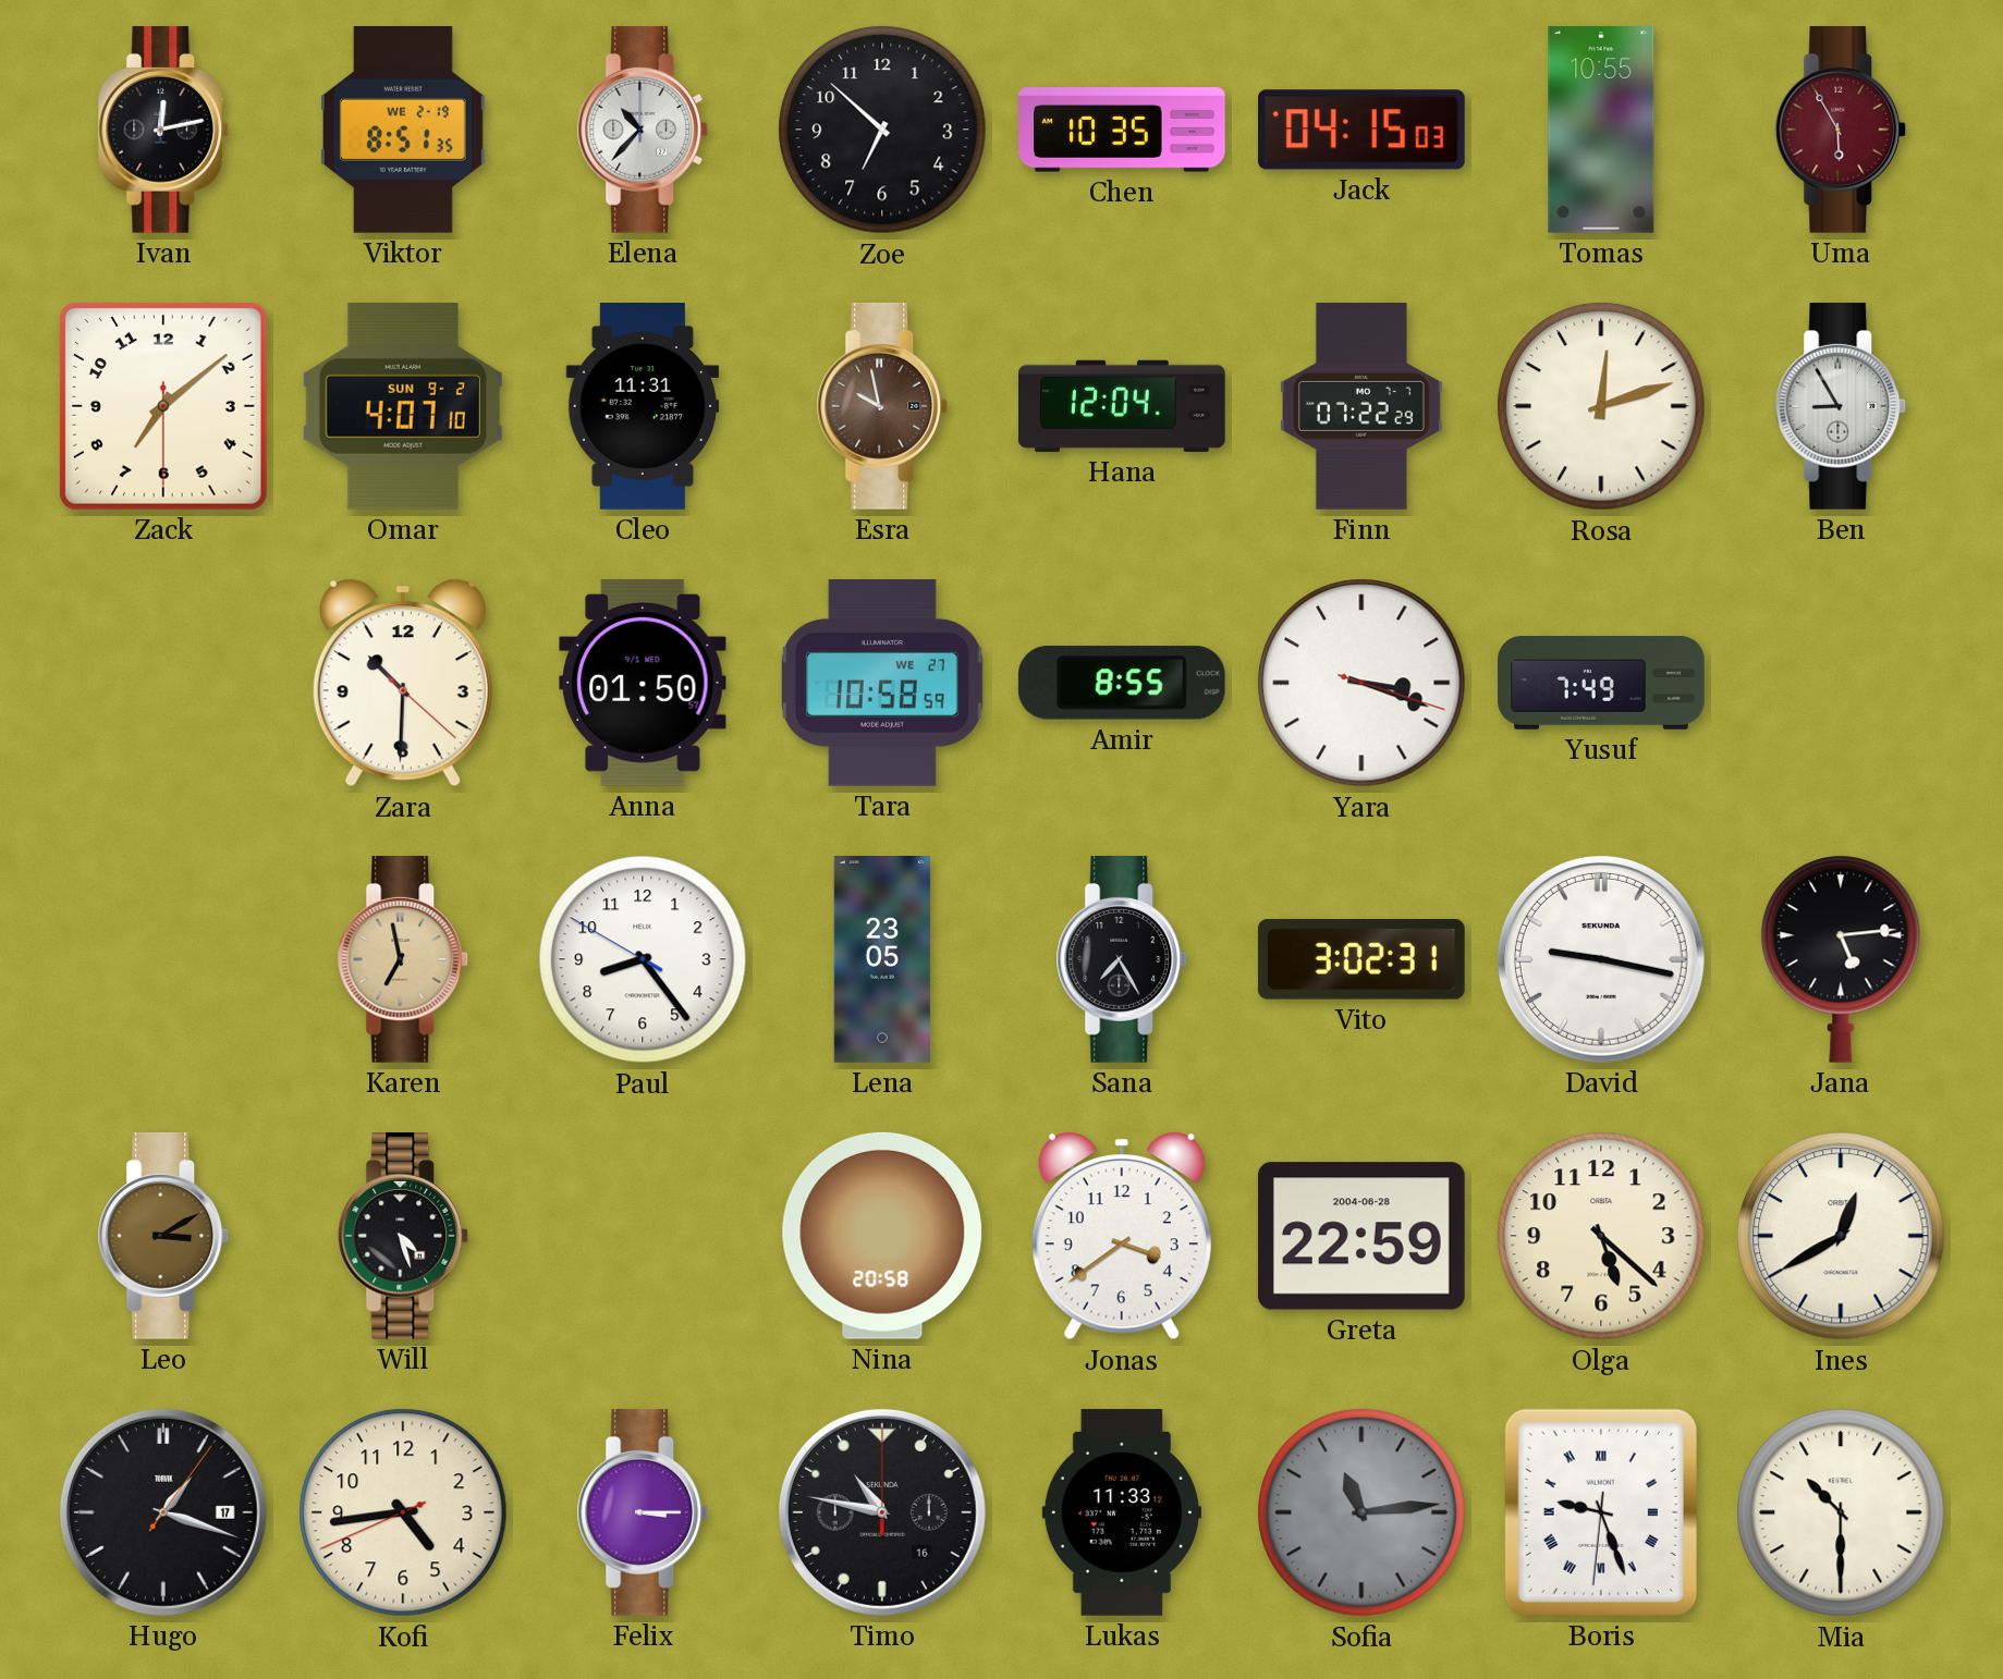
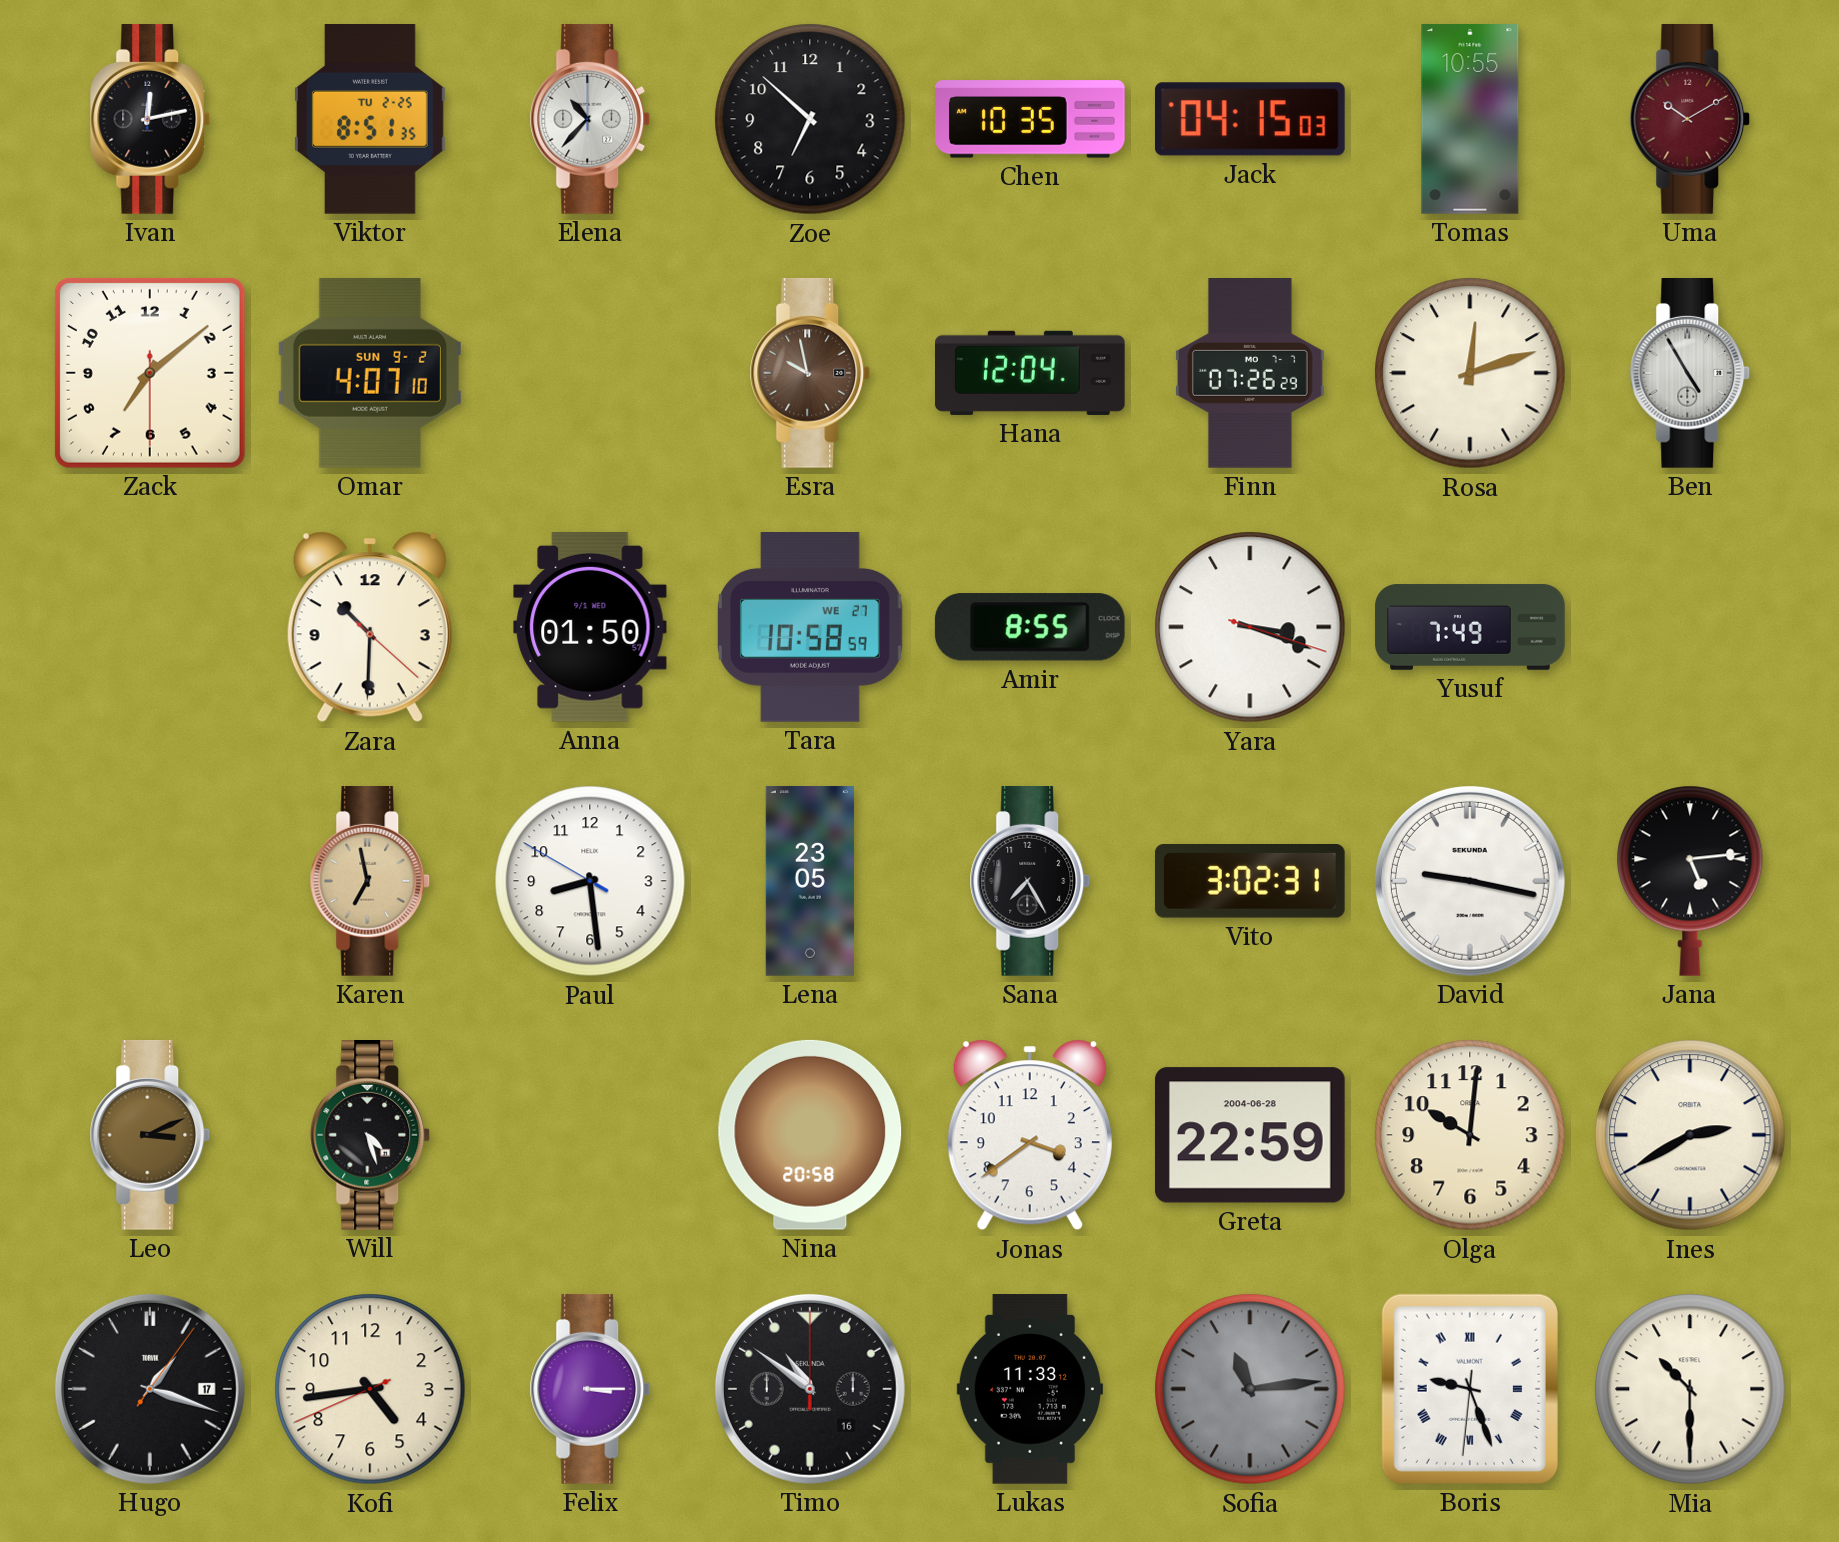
Viktor date: WE 2-19 -> TU 2-25 (370, 120)
Uma: 5:55 -> 10:10 (1690, 120)
Cleo: 11:31 -> none (643, 406)
Finn: 07:22 -> 07:26 (1251, 374)
Ben: 8:55 -> 4:55 (1690, 374)
Paul: 8:23 -> 8:28 (590, 881)
Leo: 3:10 -> 3:11 (150, 1136)
Olga: 5:22 -> 10:01 (1470, 1135)
Ines: 12:40 -> 2:40 (1690, 1135)
Timo: 10:47 -> 10:51 (810, 1389)
